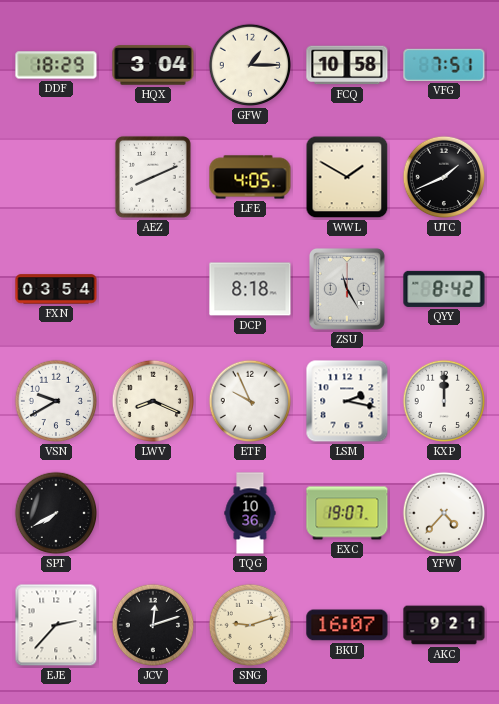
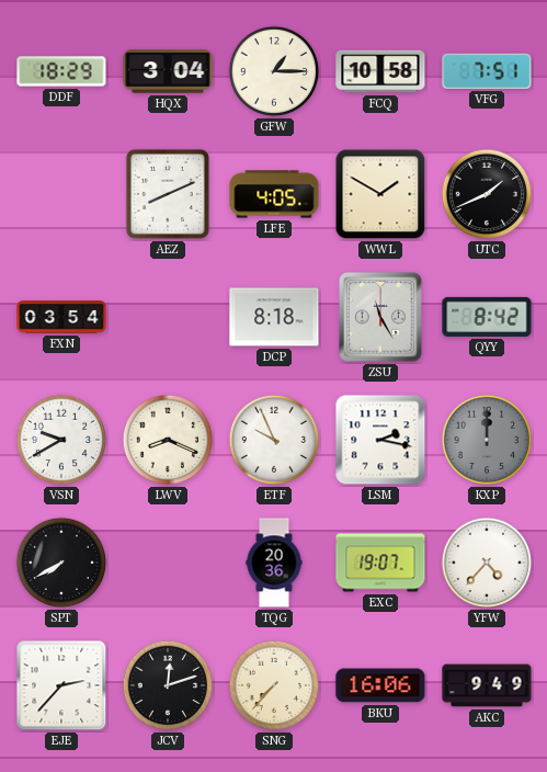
KXP dial: white -> grey (487, 440)
TQG: 10:36 -> 20:36 (274, 563)
SNG: 9:12 -> 7:37 (274, 685)
BKU: 16:07 -> 16:06 (380, 685)
AKC: 9:21 -> 9:49 (487, 685)
